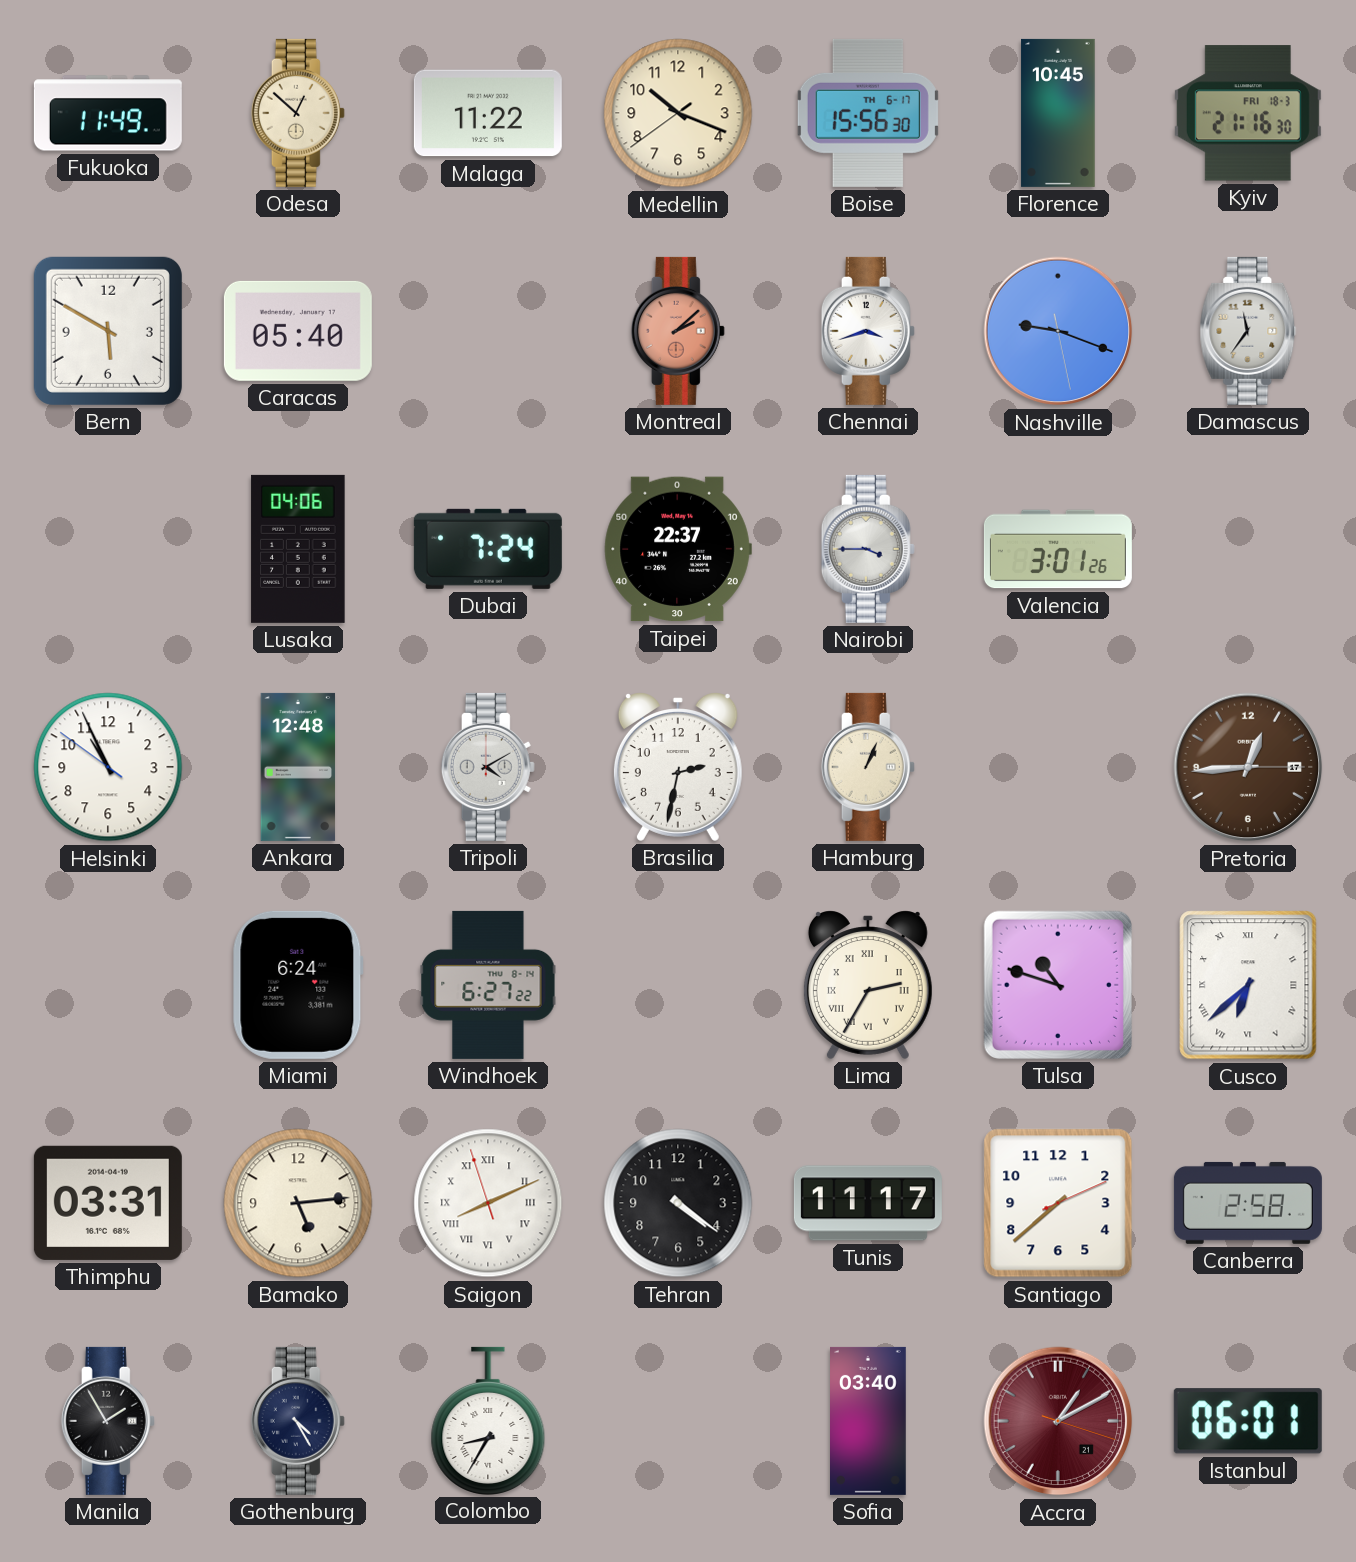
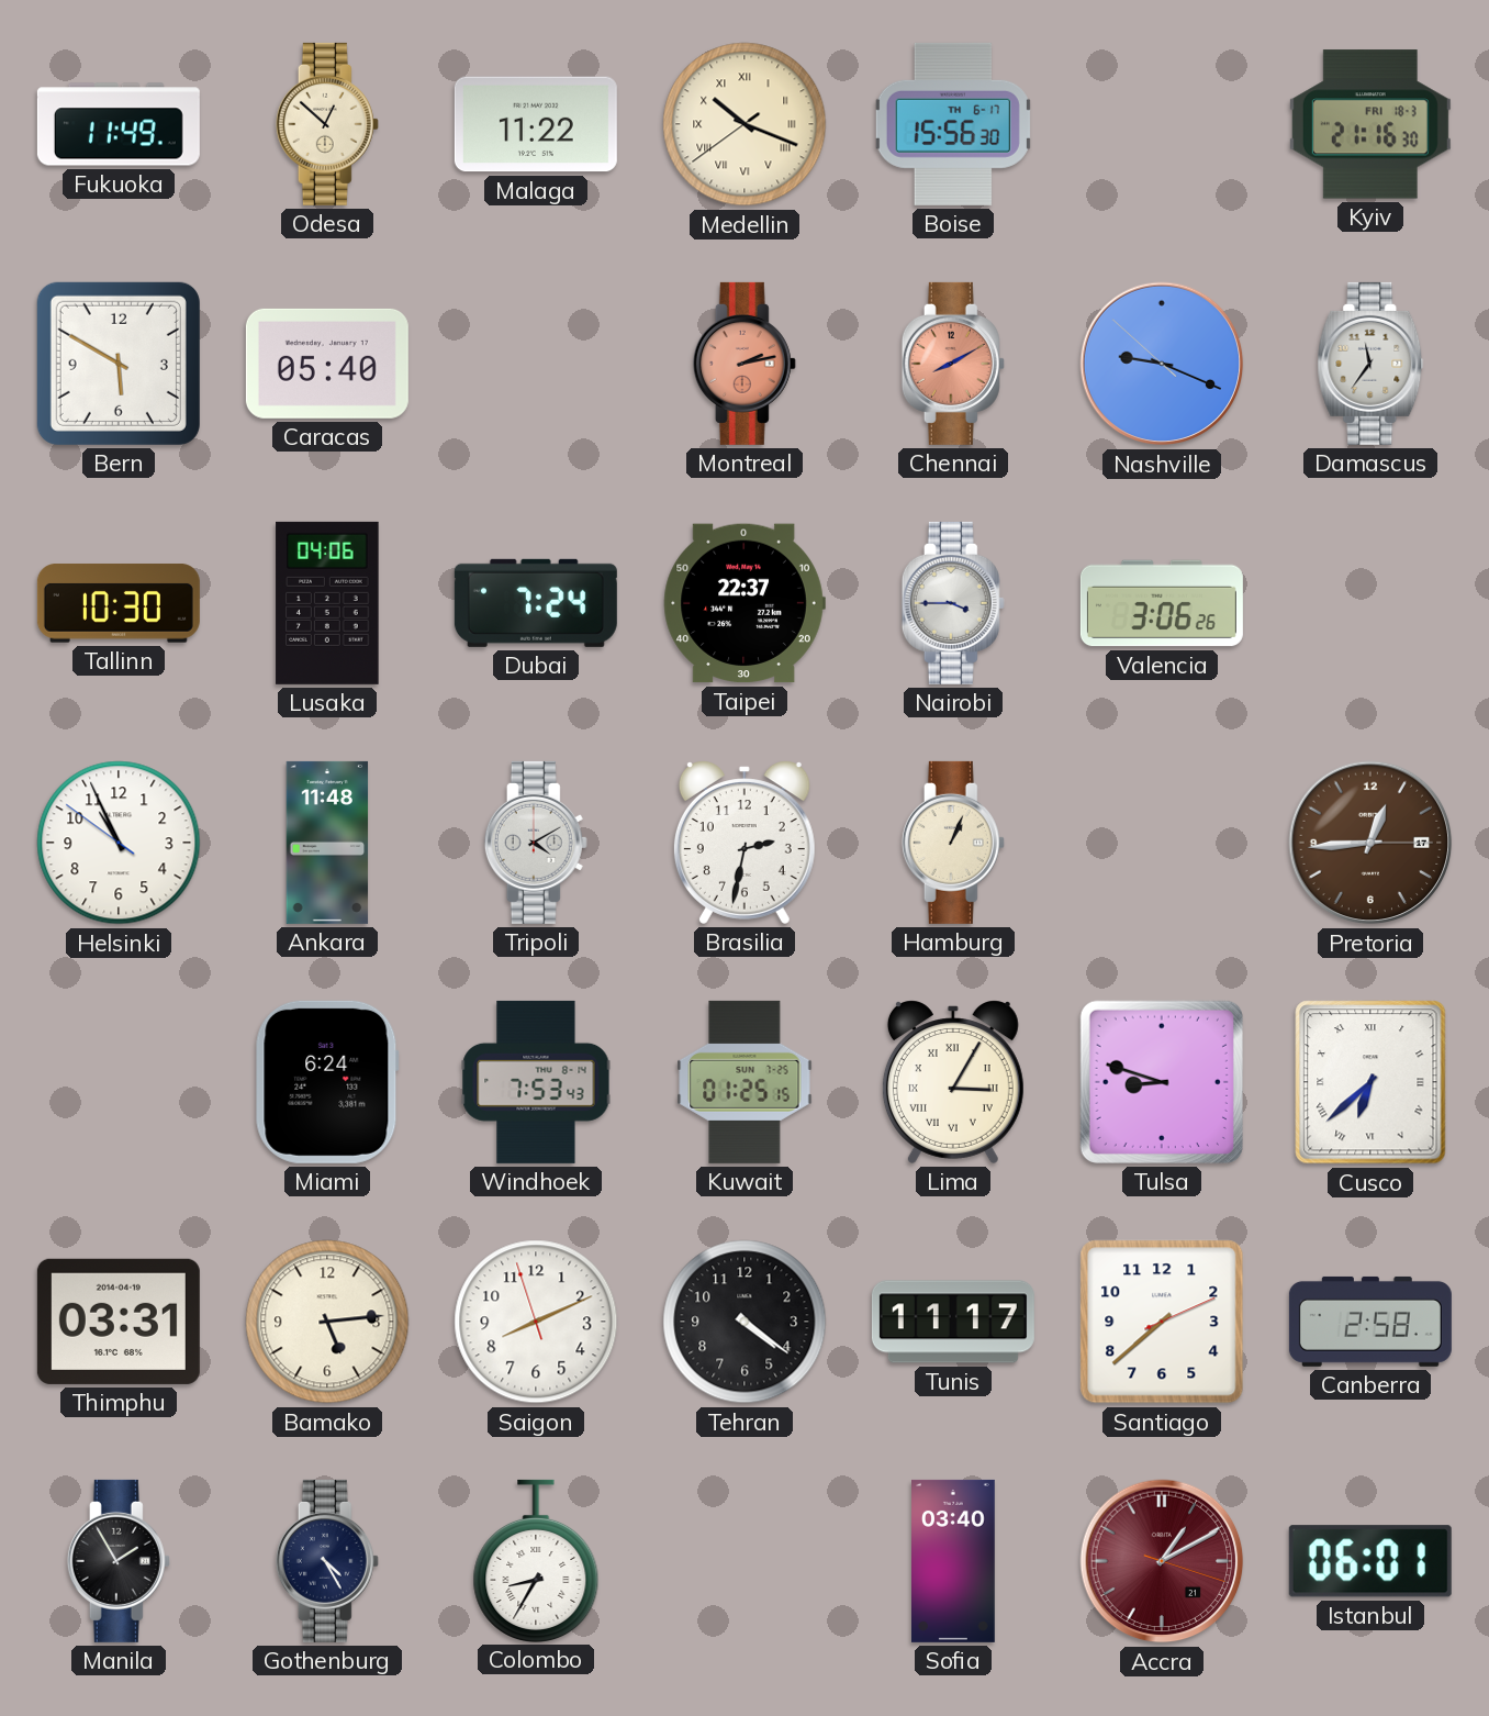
Medellin numerals: Arabic -> Roman (744, 124)
Florence: 10:45 -> none (1058, 113)
Montreal: 2:08 -> 2:13 (744, 364)
Chennai: 3:42 -> 8:10 (953, 364)
Chennai dial: white -> salmon (953, 364)
Nashville: 9:18:28 -> 9:18:52 (1162, 364)
Tallinn: none -> 10:30 (119, 603)
Valencia: 3:01 -> 3:06 (1162, 603)
Ankara: 12:48 -> 11:48 (327, 843)
Windhoek: 6:27 -> 7:53 (536, 1082)
Kuwait: none -> 01:25 (744, 1082)
Lima: 2:35 -> 3:05 (953, 1082)
Tulsa: 10:48 -> 8:48 (1162, 1082)
Saigon numerals: Roman -> Arabic (536, 1322)
